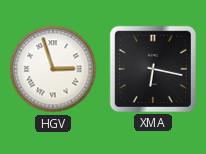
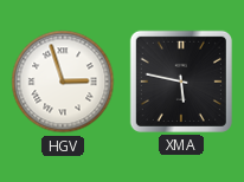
XMA: 6:17 -> 5:47 (181, 82)
